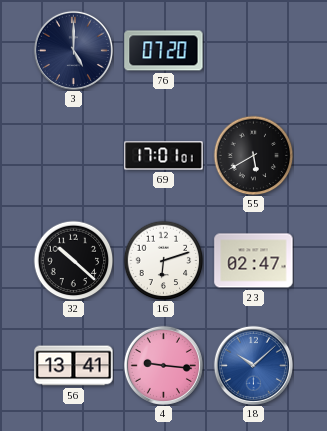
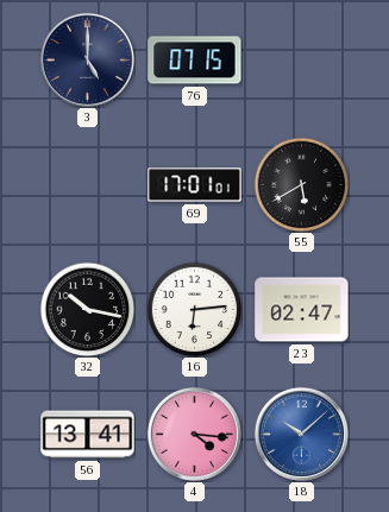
76: 07:20 -> 07:15 (195, 61)
32: 10:22 -> 10:17 (87, 309)
16: 6:12 -> 6:14 (194, 309)
4: 9:16 -> 4:16 (194, 434)
